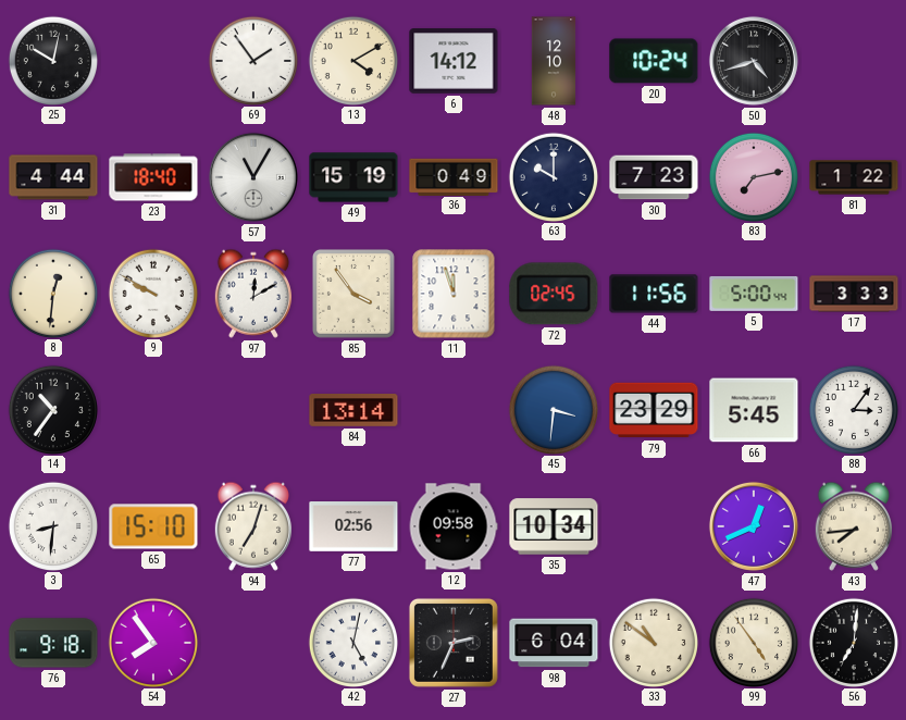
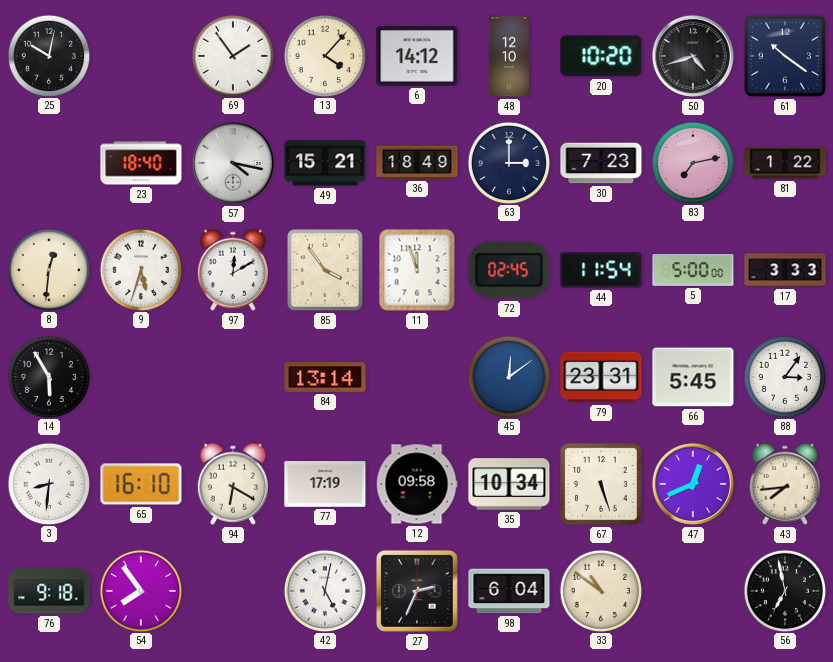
13: 4:10 -> 4:07 (324, 55)
20: 10:24 -> 10:20 (601, 56)
61: none -> 10:21 (785, 56)
31: 4:44 -> none (53, 177)
57: 11:05 -> 4:17 (233, 163)
49: 15:19 -> 15:21 (325, 163)
36: 0:49 -> 18:49 (417, 162)
63: 10:00 -> 3:00 (508, 162)
9: 9:50 -> 5:33 (140, 269)
44: 11:56 -> 11:54 (601, 270)
5: 5:00:44 -> 5:00:00 (693, 270)
14: 10:36 -> 5:55 (48, 376)
45: 3:31 -> 12:09 (508, 376)
79: 23:29 -> 23:31 (601, 377)
65: 15:10 -> 16:10 (141, 484)
94: 7:03 -> 6:20 (233, 484)
77: 02:56 -> 17:19 (325, 485)
67: none -> 5:27 (601, 484)
99: 4:54 -> none (753, 642)
56: 7:01 -> 6:58 (784, 590)
